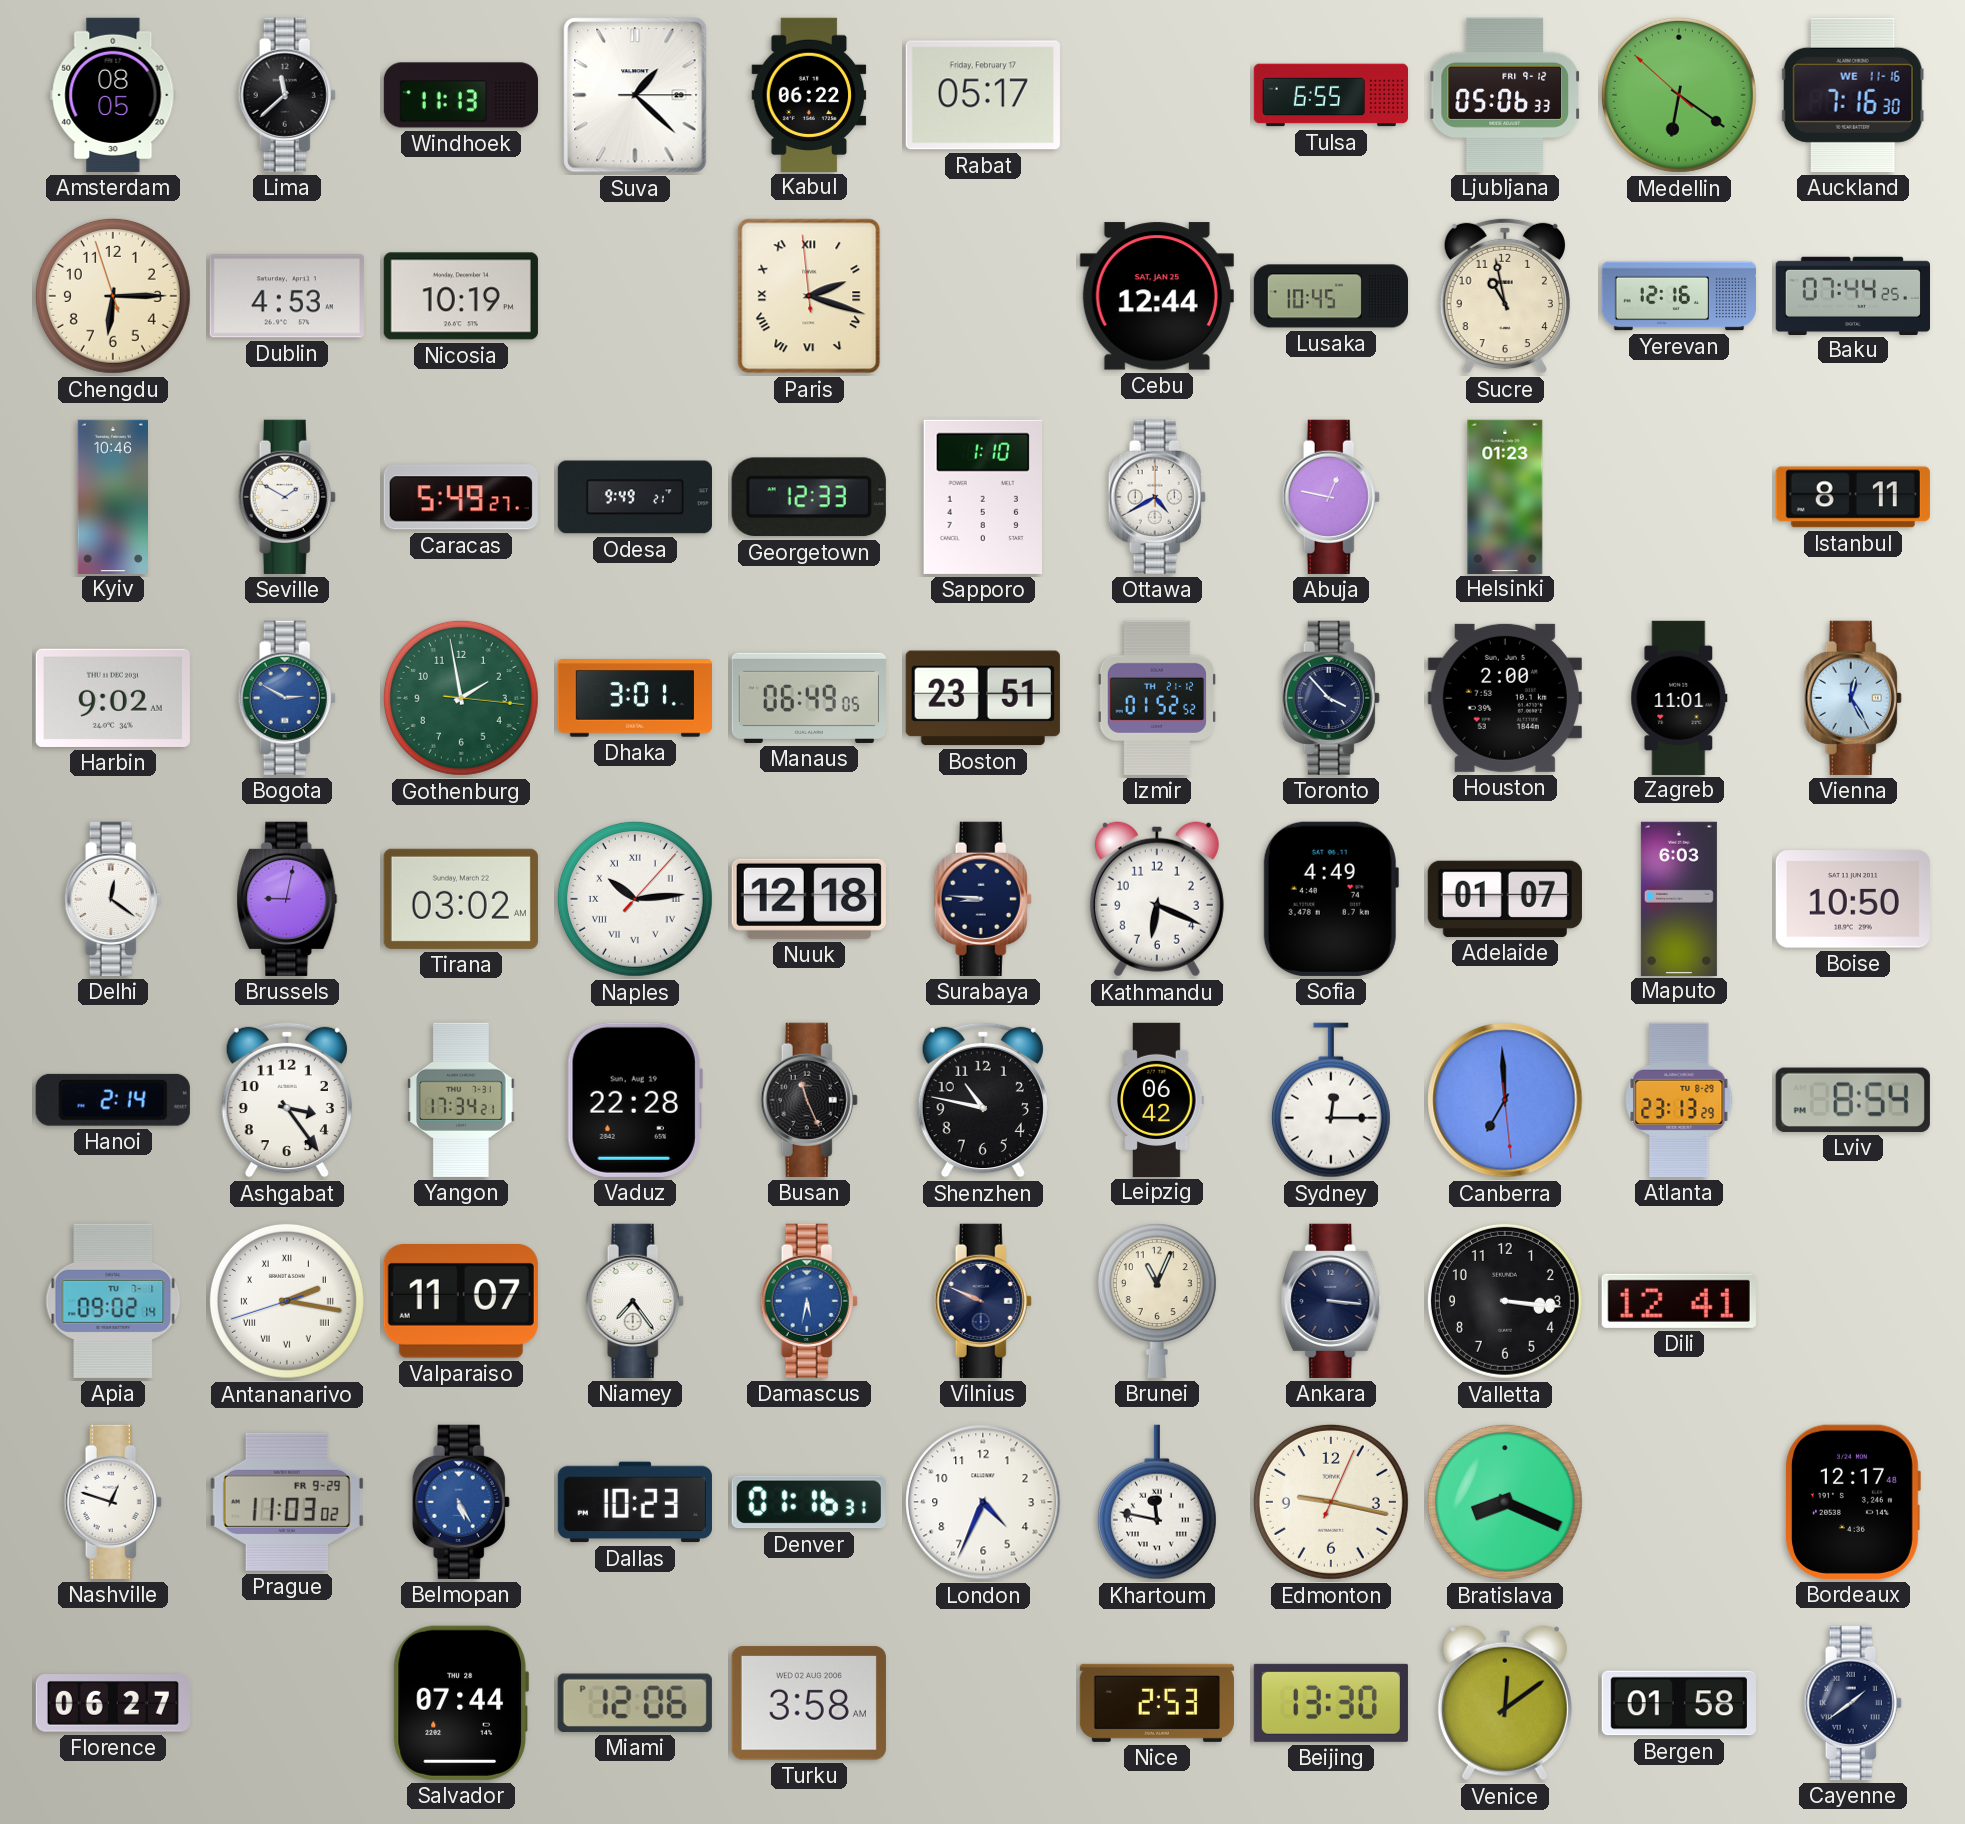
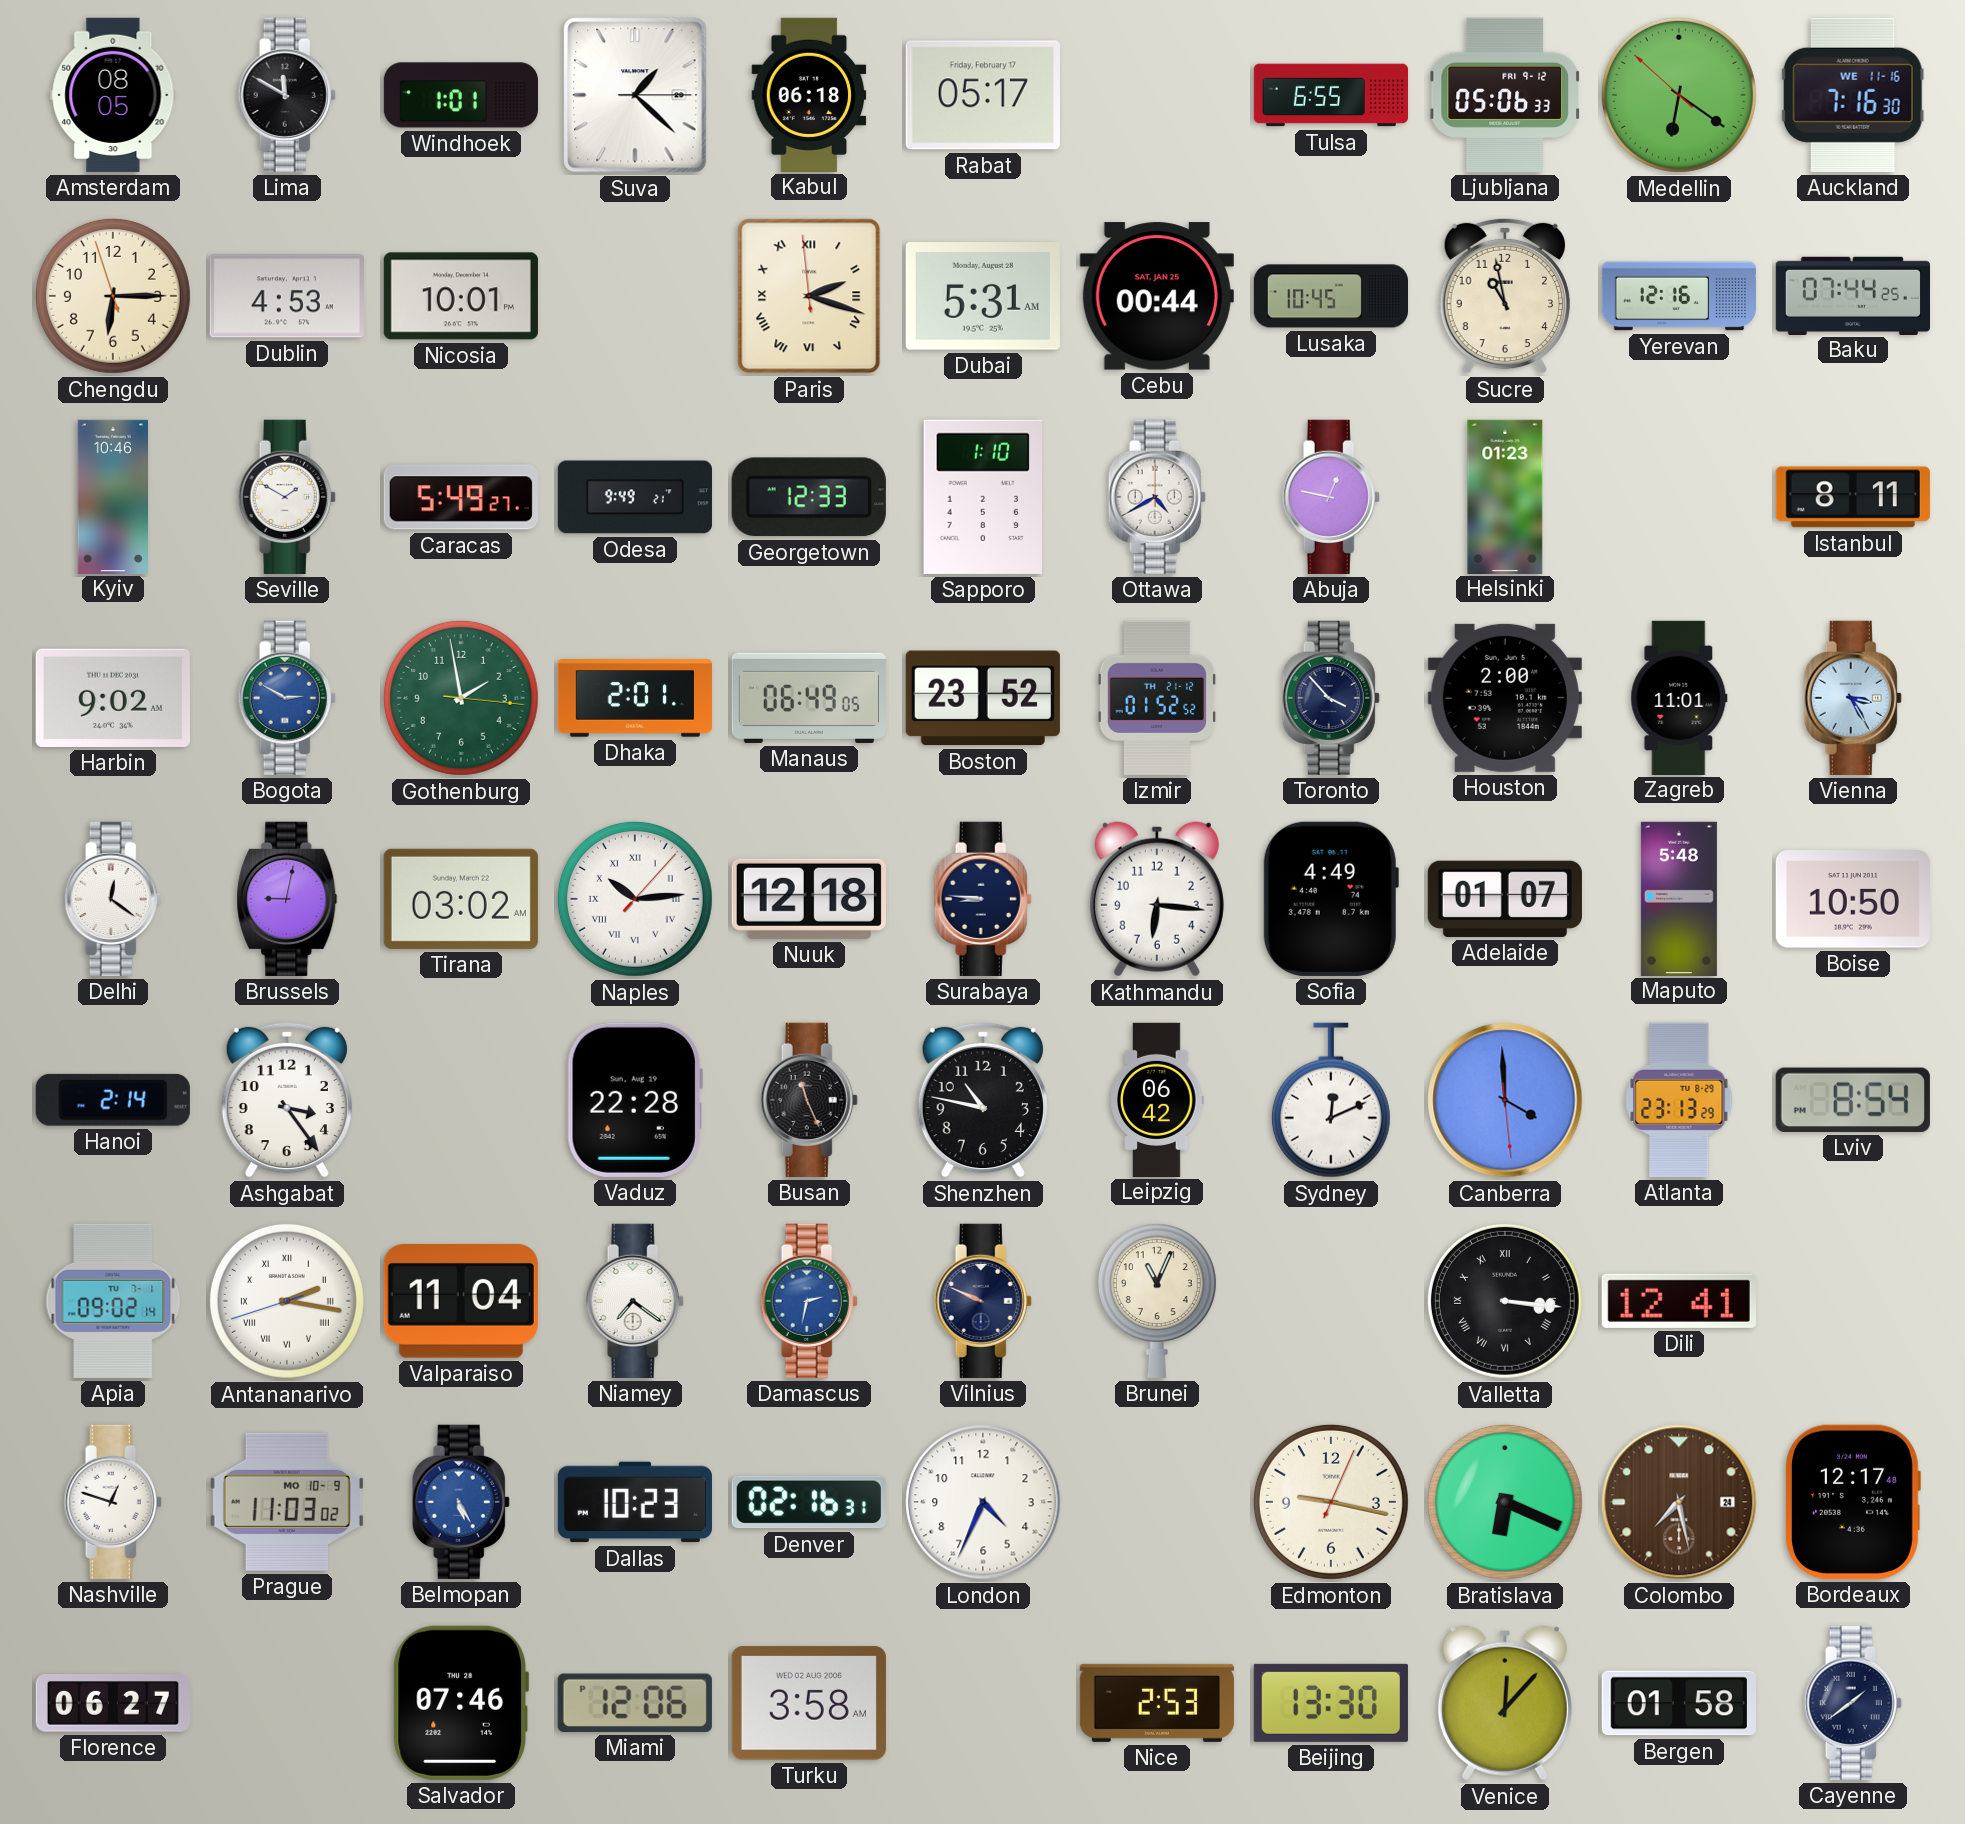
Lima: 11:38 -> 11:50 (287, 95)
Windhoek: 11:13 -> 1:01 (460, 95)
Kabul: 06:22 -> 06:18 (809, 94)
Nicosia: 10:19 -> 10:01 (461, 296)
Dubai: none -> 5:31 (983, 297)
Cebu: 12:44 -> 00:44 (1157, 296)
Dhaka: 3:01 -> 2:01 (635, 698)
Boston: 23:51 -> 23:52 (983, 698)
Vienna: 12:25 -> 3:25 (1853, 698)
Kathmandu: 6:19 -> 6:16 (1157, 899)
Maputo: 6:03 -> 5:48 (1679, 898)
Yangon: 17:34 -> none (461, 1100)
Sydney: 12:15 -> 12:11 (1331, 1100)
Canberra: 6:59 -> 3:59 (1505, 1100)
Valparaiso: 11:07 -> 11:04 (461, 1302)
Niamey: 7:24 -> 7:21 (635, 1301)
Damascus: 5:32 -> 2:32 (809, 1301)
Ankara: 3:16 -> none (1331, 1301)
Valletta numerals: Arabic -> Roman (1505, 1301)
Prague date: FR 9-29 -> MO 10-9 (287, 1502)
Denver: 01:16 -> 02:16 (809, 1502)
Khartoum: 11:47 -> none (1157, 1502)
Bratislava: 8:19 -> 6:19 (1505, 1502)
Colombo: none -> 7:28 (1679, 1502)
Salvador: 07:44 -> 07:46 (460, 1703)
Venice: 12:09 -> 12:07 (1505, 1703)
